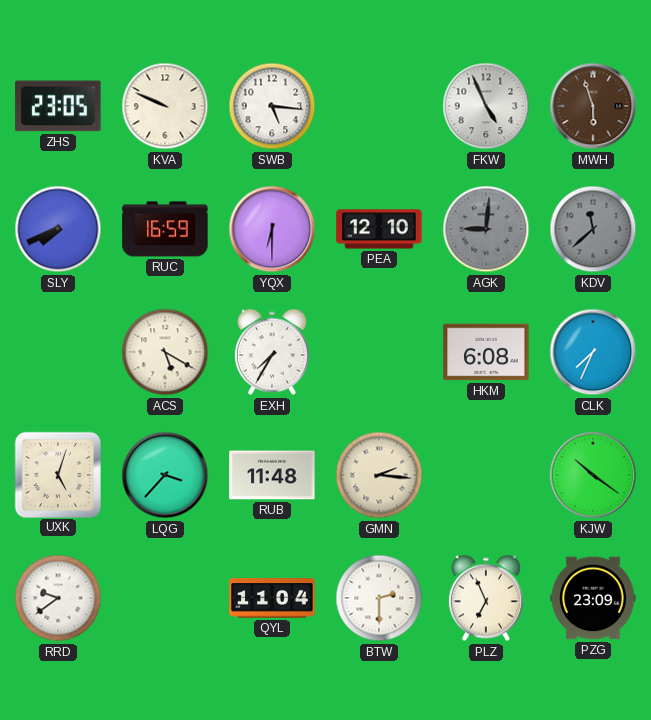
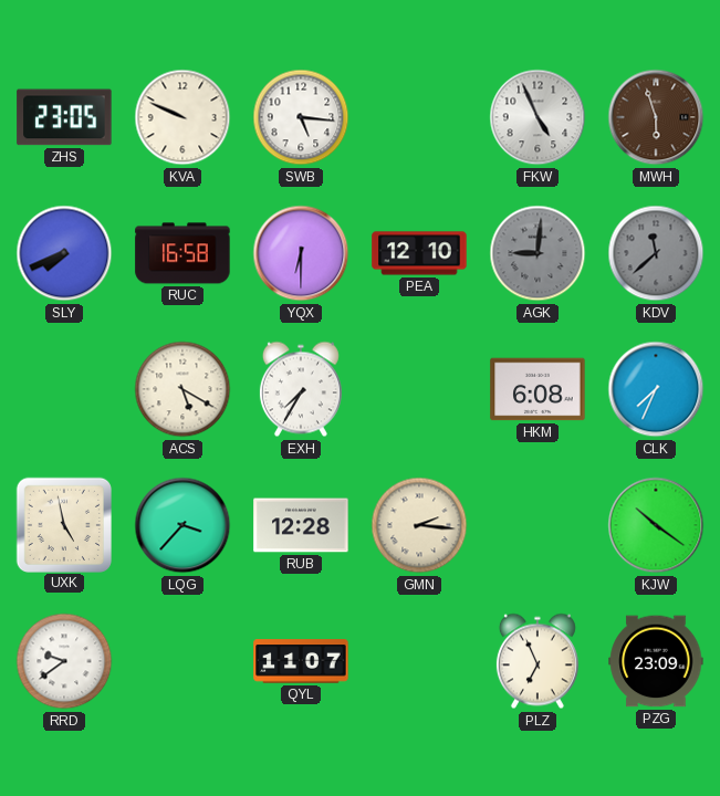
RUC: 16:59 -> 16:58 (182, 253)
UXK: 5:03 -> 4:58 (63, 524)
RUB: 11:48 -> 12:28 (301, 525)
QYL: 11:04 -> 11:07 (301, 661)
BTW: 2:30 -> none (379, 598)
